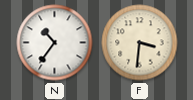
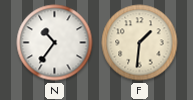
F: 3:31 -> 1:31 (140, 43)
